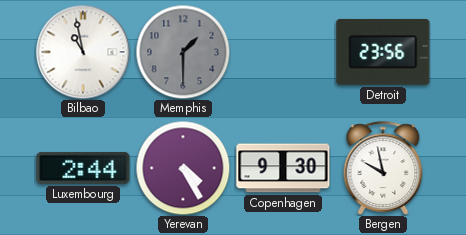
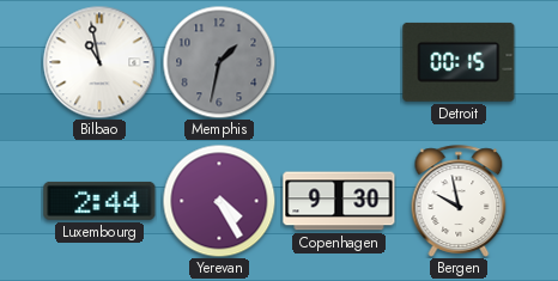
Memphis: 1:30 -> 1:32 (219, 62)
Detroit: 23:56 -> 00:15 (459, 62)
